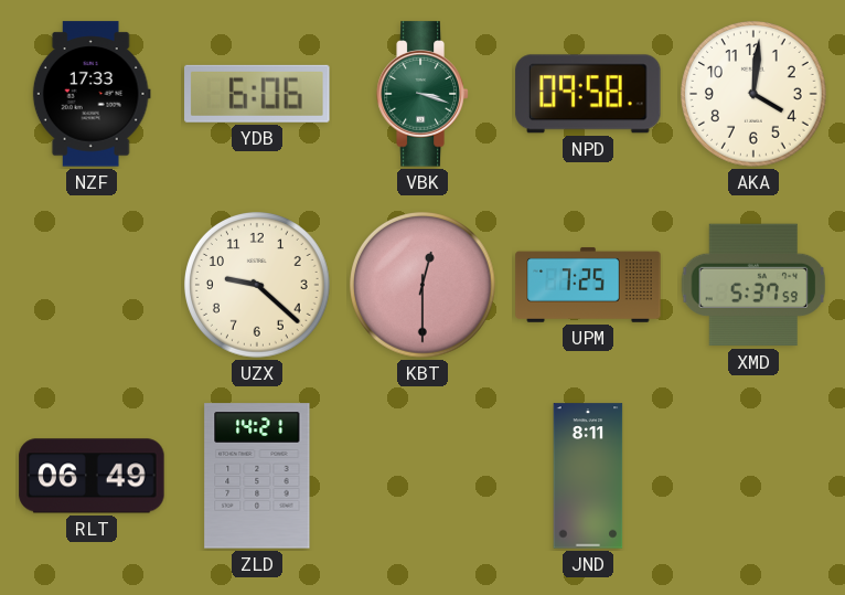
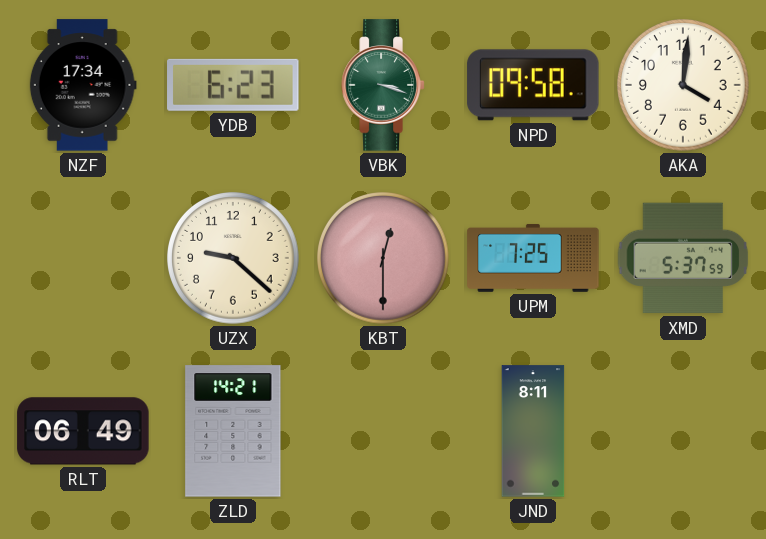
NZF: 17:33 -> 17:34 (83, 85)
YDB: 6:06 -> 6:23 (233, 85)
